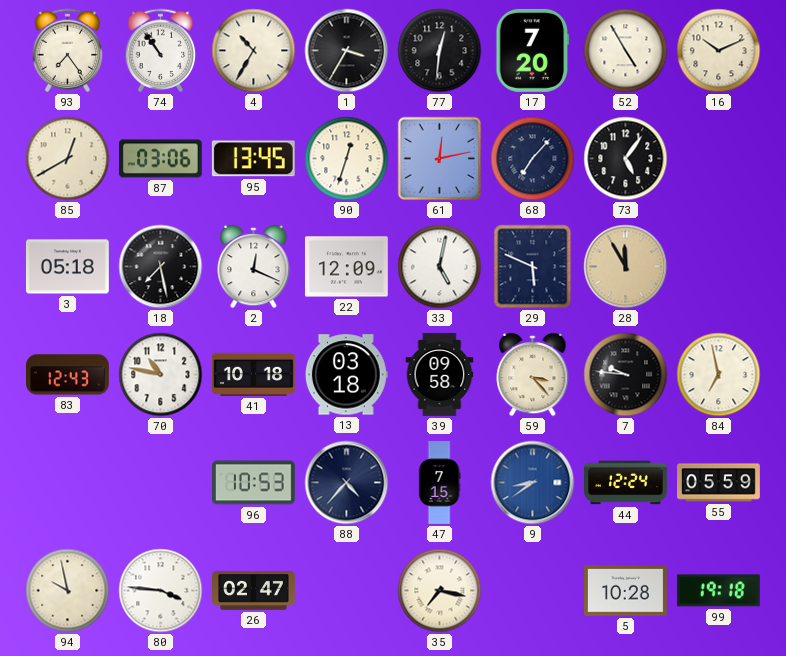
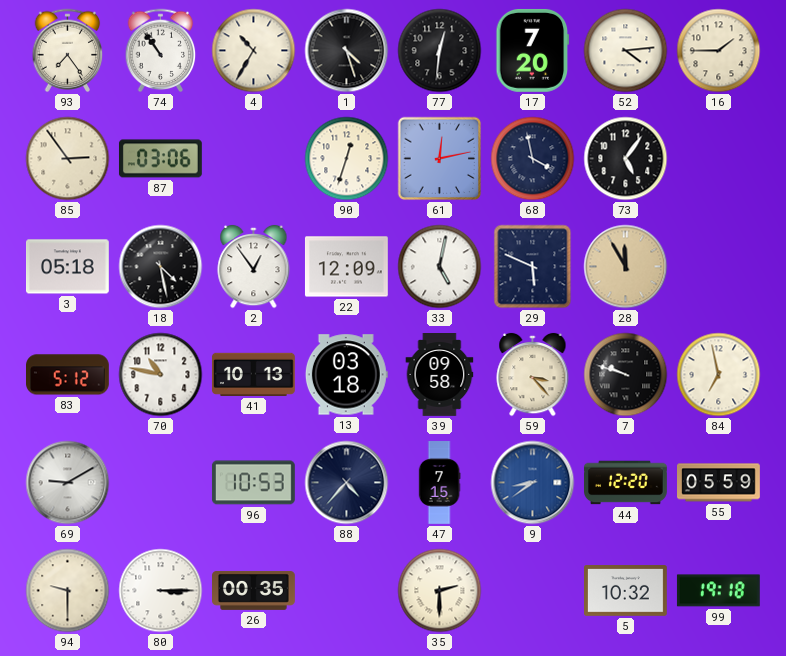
1: 3:35 -> 4:27 (347, 51)
52: 4:55 -> 4:14 (626, 51)
16: 10:11 -> 1:45 (719, 51)
85: 12:40 -> 2:54 (68, 159)
95: 13:45 -> none (253, 159)
68: 7:07 -> 3:58 (533, 159)
18: 7:28 -> 4:28 (161, 267)
2: 12:19 -> 12:54 (254, 267)
83: 12:43 -> 5:12 (68, 375)
41: 10:18 -> 10:13 (254, 374)
7: 9:46 -> 9:48 (626, 375)
69: none -> 9:10 (68, 483)
44: 12:24 -> 12:20 (626, 483)
94: 9:58 -> 9:30 (68, 591)
80: 3:46 -> 3:15 (161, 591)
26: 02:47 -> 00:35 (254, 590)
35: 7:17 -> 2:30 (440, 591)
5: 10:28 -> 10:32 (626, 591)
